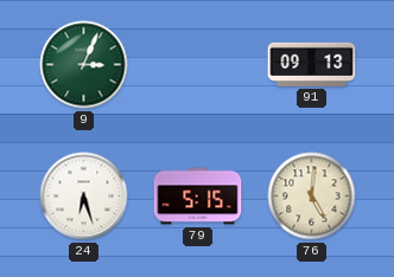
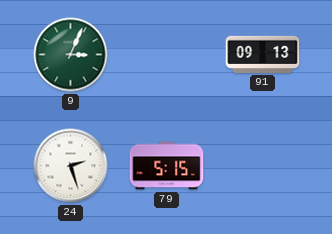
24: 6:27 -> 2:27 (71, 166)
76: 5:01 -> none (312, 197)
